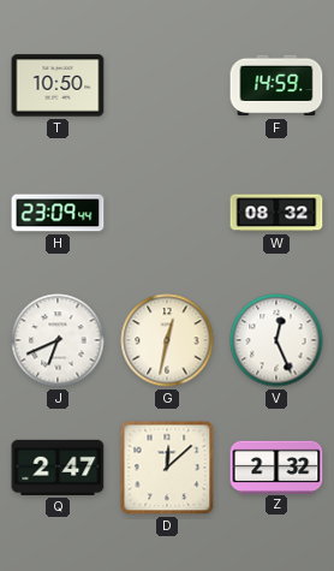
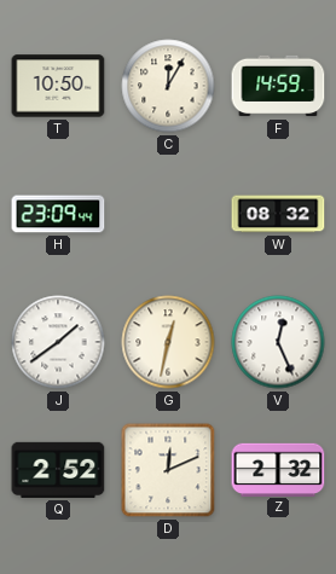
C: none -> 12:05 (168, 86)
J: 6:41 -> 1:39 (58, 342)
Q: 2:47 -> 2:52 (58, 470)
D: 12:08 -> 12:11 (168, 470)
